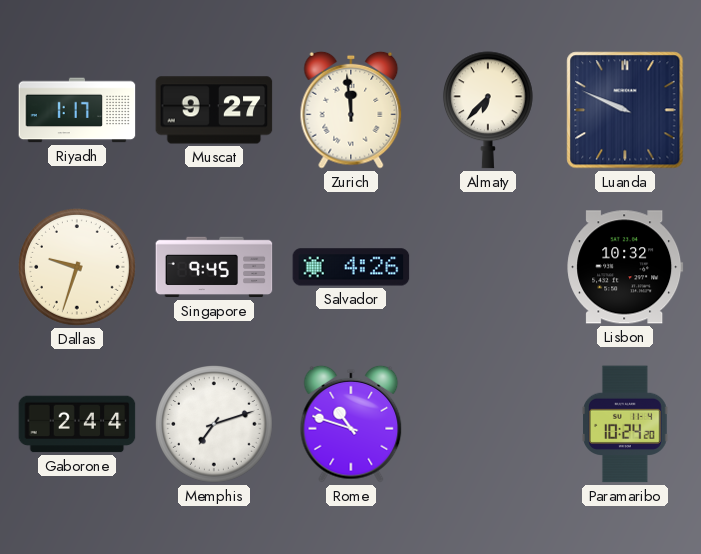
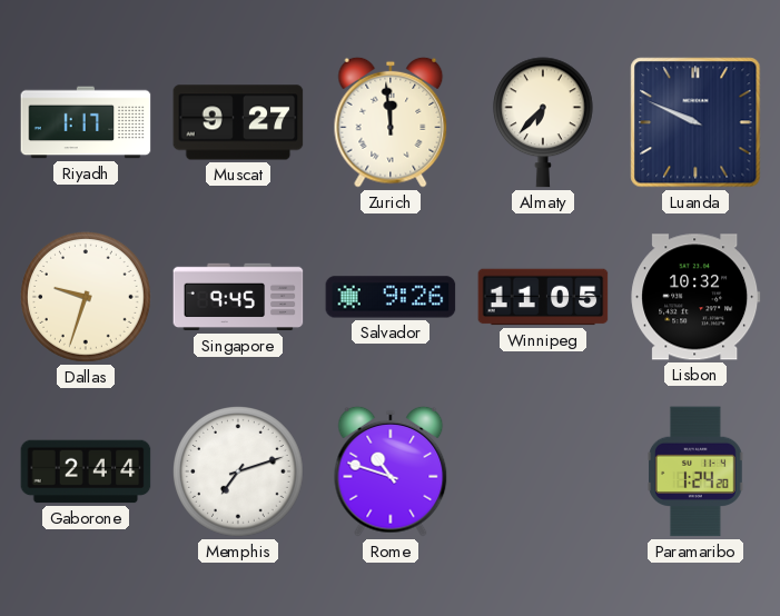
Salvador: 4:26 -> 9:26 (391, 297)
Winnipeg: none -> 11:05 (543, 297)
Paramaribo: 10:24 -> 1:24 (697, 471)
